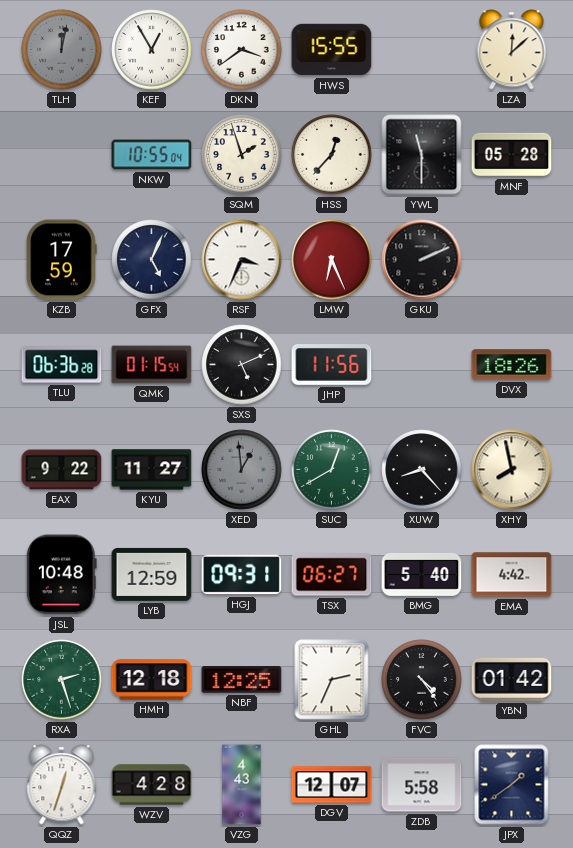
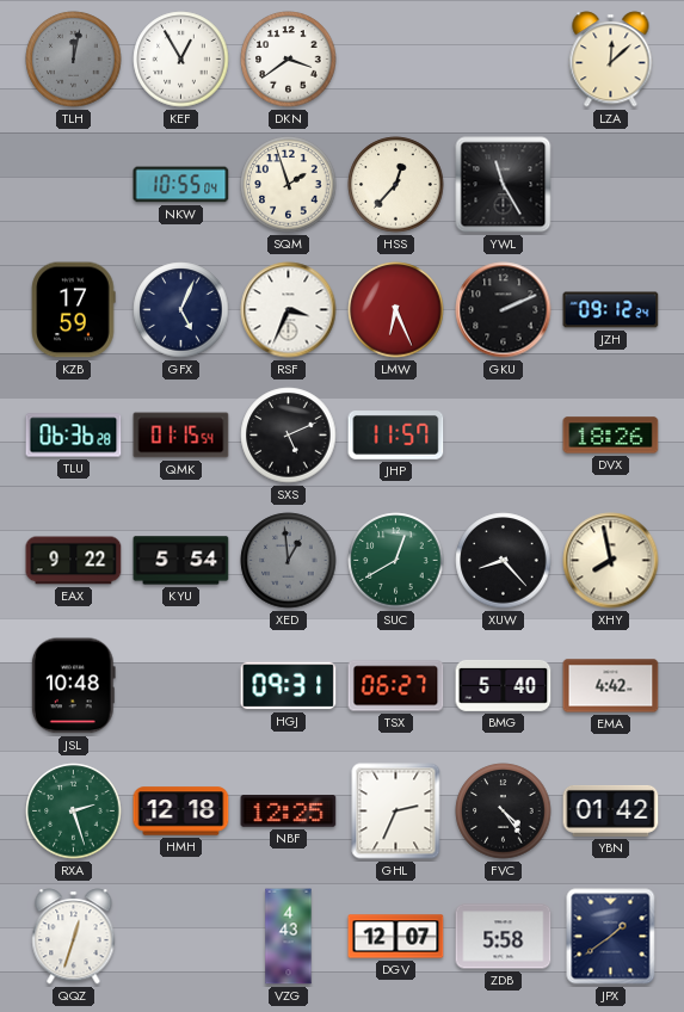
HWS: 15:55 -> none (332, 50)
YWL: 11:30 -> 11:25 (504, 185)
MNF: 05:28 -> none (512, 155)
JZH: none -> 09:12 (611, 310)
JHP: 11:56 -> 11:57 (396, 436)
KYU: 11:27 -> 5:54 (181, 561)
LYB: 12:59 -> none (152, 574)
WZV: 4:28 -> none (152, 785)
